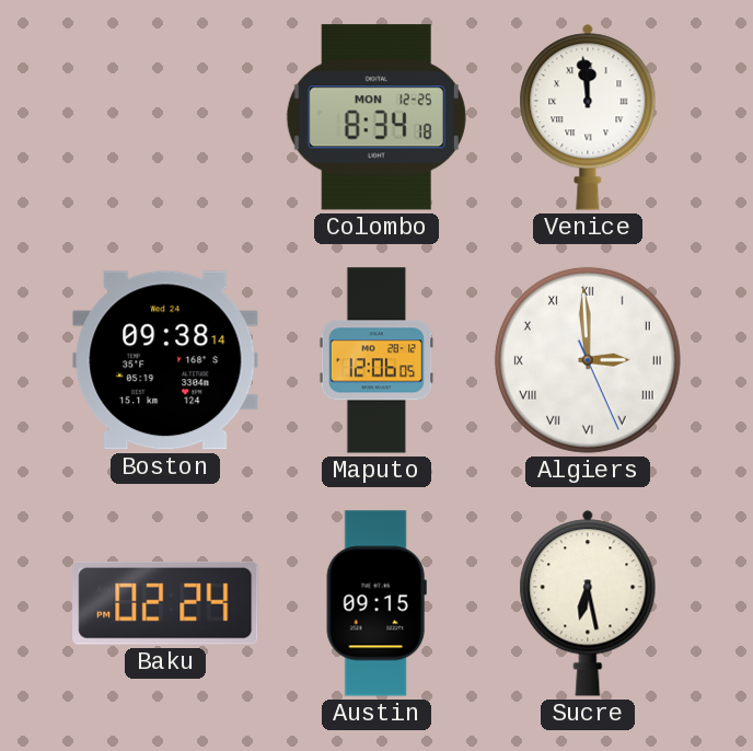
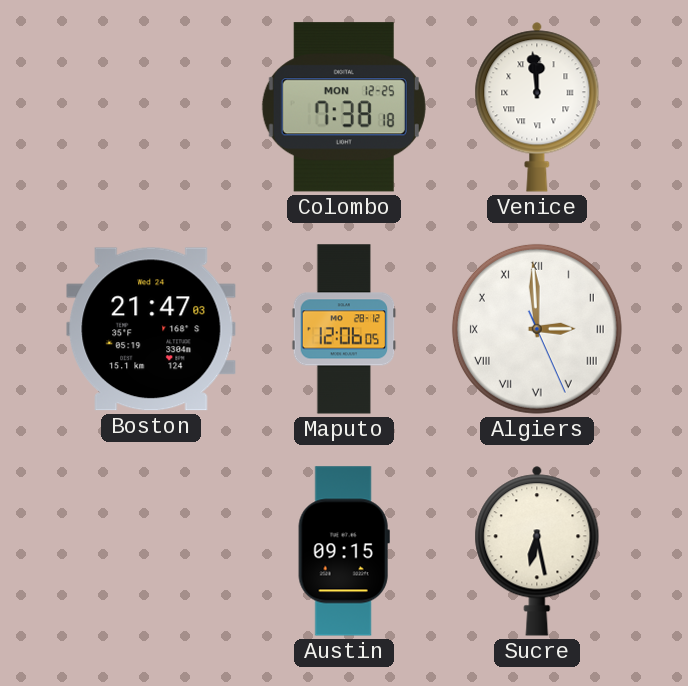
Colombo: 8:34 -> 7:38 (344, 107)
Boston: 09:38 -> 21:47 (151, 329)
Baku: 02:24 -> none (165, 603)
